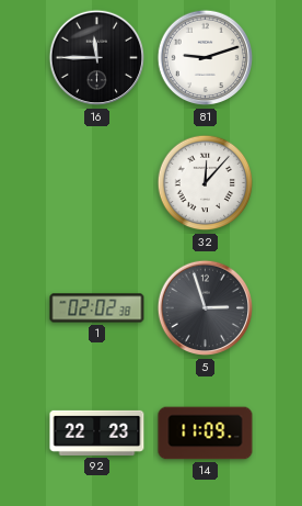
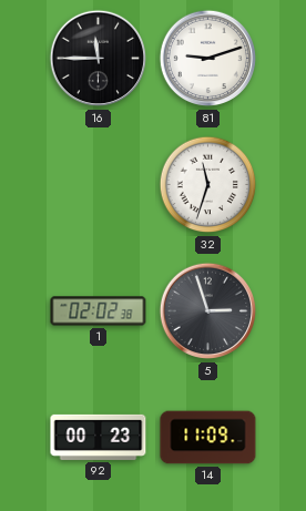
32: 12:07 -> 11:33 (208, 185)
92: 22:23 -> 00:23 (99, 437)
